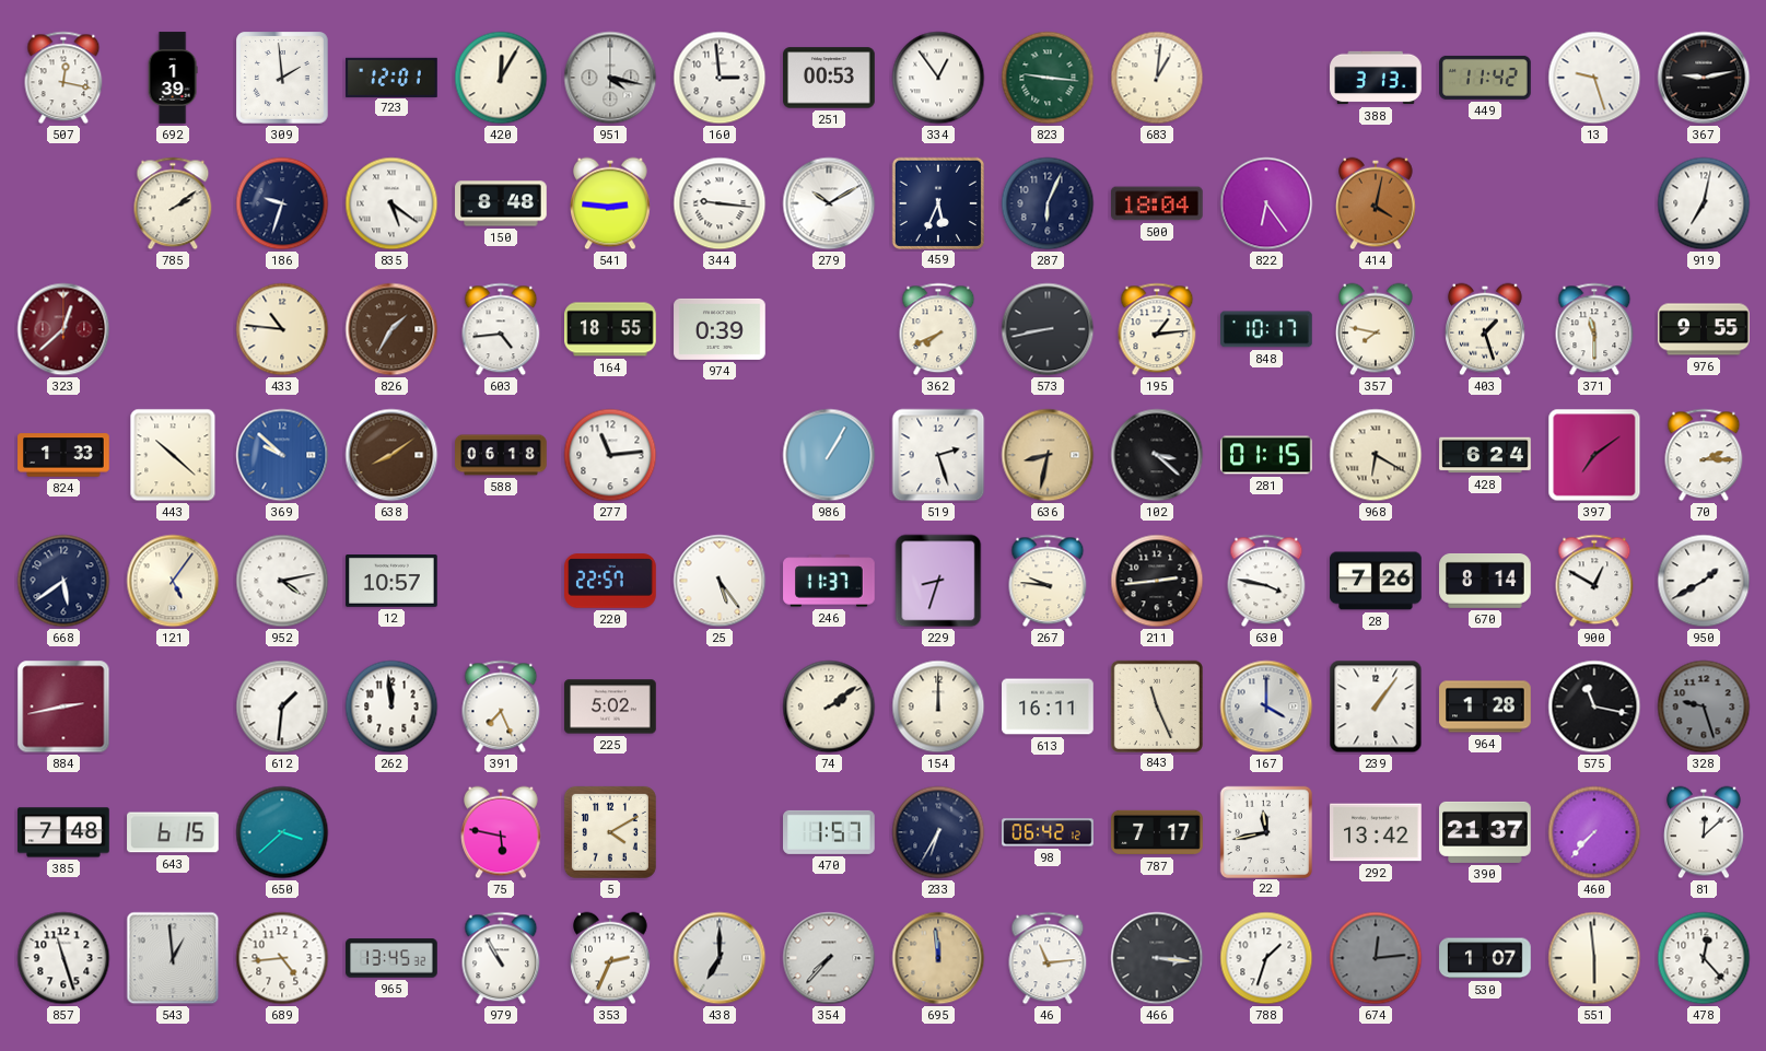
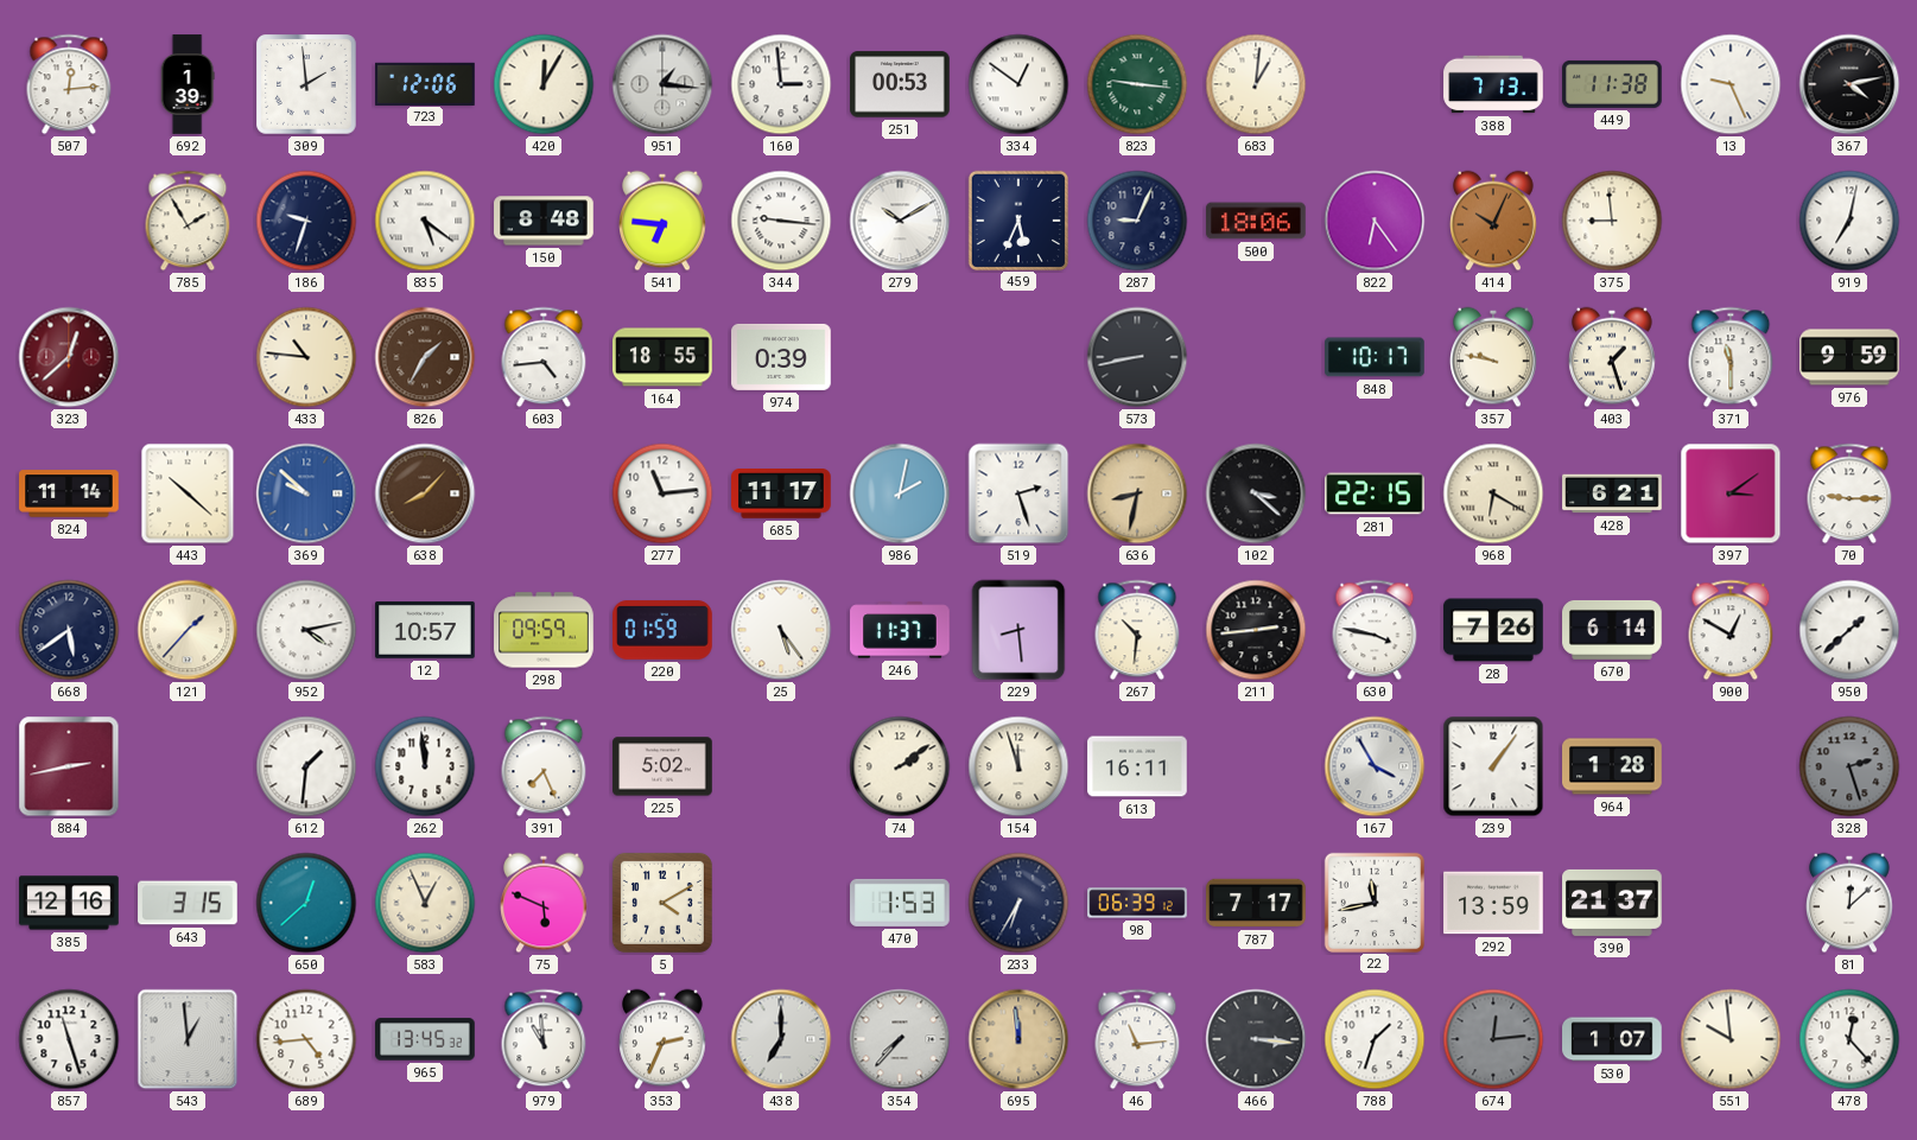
507: 12:17 -> 12:14 (69, 84)
723: 12:01 -> 12:06 (425, 83)
951: 4:17 -> 1:16 (662, 84)
334: 12:54 -> 12:51 (1018, 84)
388: 3:13 -> 7:13 (1493, 84)
449: 11:42 -> 11:38 (1612, 84)
13: 9:27 -> 9:26 (1731, 84)
367: 9:13 -> 4:13 (1849, 84)
785: 2:09 -> 1:55 (188, 221)
541: 2:46 -> 6:46 (664, 221)
287: 6:04 -> 9:04 (1137, 221)
500: 18:04 -> 18:06 (1257, 221)
414: 4:02 -> 10:04 (1494, 221)
375: none -> 8:59 (1612, 221)
362: 7:41 -> none (938, 329)
195: 1:14 -> none (1157, 329)
357: 7:47 -> 9:47 (1494, 357)
976: 9:55 -> 9:59 (1849, 357)
824: 1:33 -> 11:14 (69, 493)
638: 8:09 -> 8:07 (425, 493)
588: 06:18 -> none (501, 455)
685: none -> 11:17 (782, 495)
986: 1:05 -> 2:02 (900, 493)
281: 01:15 -> 22:15 (1375, 493)
428: 6:24 -> 6:21 (1612, 493)
397: 7:09 -> 3:09 (1731, 493)
70: 2:15 -> 9:15 (1849, 493)
121: 5:06 -> 1:37 (188, 630)
298: none -> 09:59 (544, 630)
220: 22:57 -> 01:59 (662, 630)
229: 8:33 -> 8:29 (1018, 630)
267: 9:46 -> 10:31 (1137, 630)
670: 8:14 -> 6:14 (1612, 630)
950: 1:40 -> 1:38 (1849, 630)
154: 12:00 -> 11:57 (1018, 766)
843: 11:26 -> none (1156, 705)
167: 4:00 -> 3:55 (1375, 766)
575: 11:17 -> none (1594, 706)
328: 9:27 -> 2:27 (1849, 766)
385: 7:48 -> 12:16 (69, 903)
643: 6:15 -> 3:15 (188, 903)
650: 3:38 -> 12:38 (306, 903)
583: none -> 12:56 (425, 903)
75: 5:47 -> 5:49 (545, 903)
470: 1:57 -> 1:53 (901, 903)
98: 06:42 -> 06:39 (1137, 903)
292: 13:42 -> 13:59 (1493, 903)
460: 7:37 -> none (1594, 832)
979: 10:55 -> 10:59 (544, 1039)
551: 5:59 -> 9:59 (1731, 1039)
